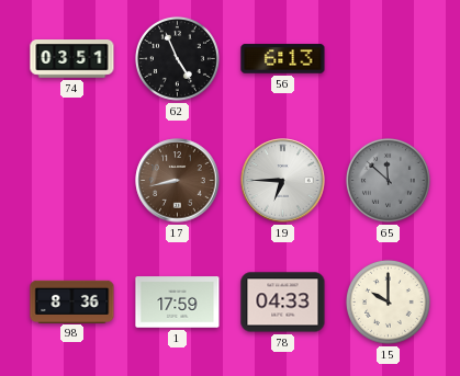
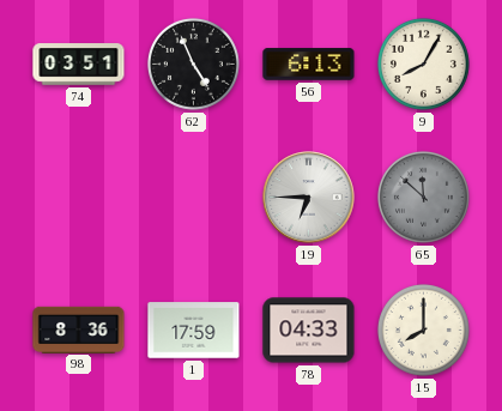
9: none -> 8:05 (423, 64)
17: 8:43 -> none (178, 181)
15: 10:00 -> 8:00 (423, 330)
